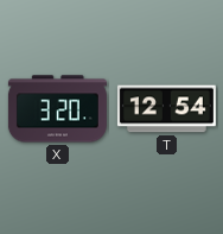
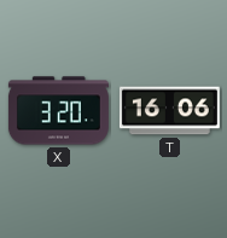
T: 12:54 -> 16:06 (169, 111)
